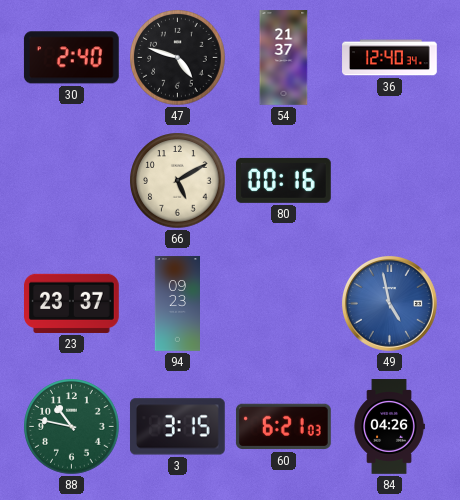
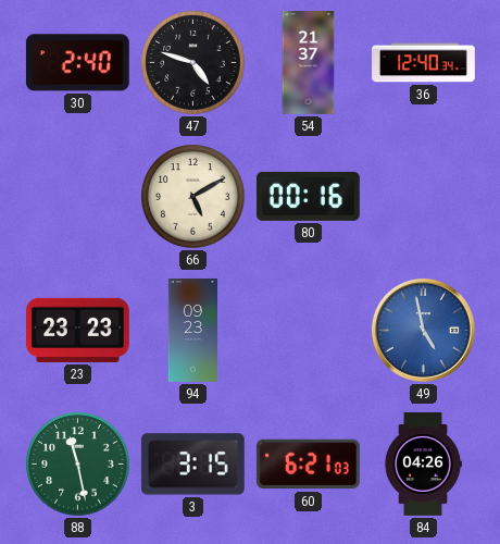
23: 23:37 -> 23:23 (78, 330)
88: 10:47 -> 11:28 (78, 465)
